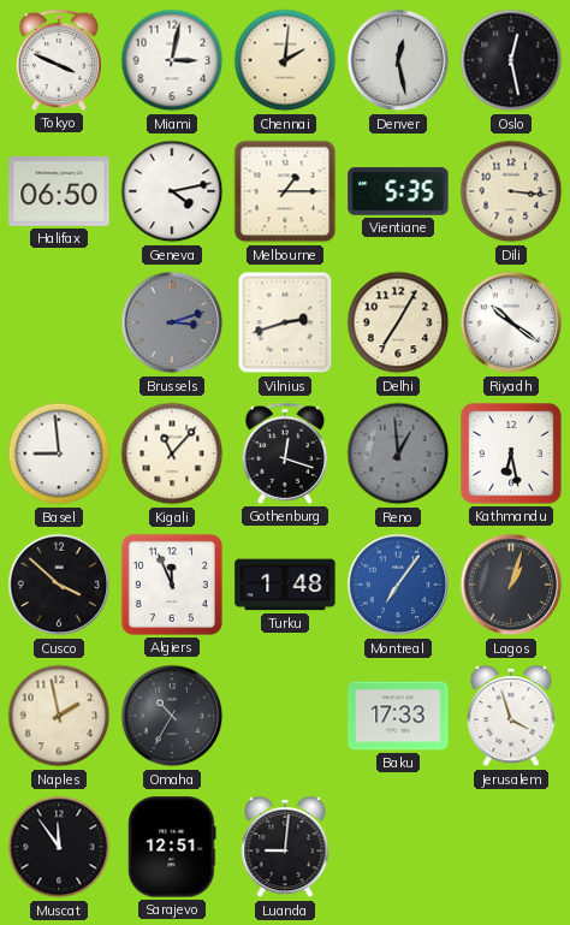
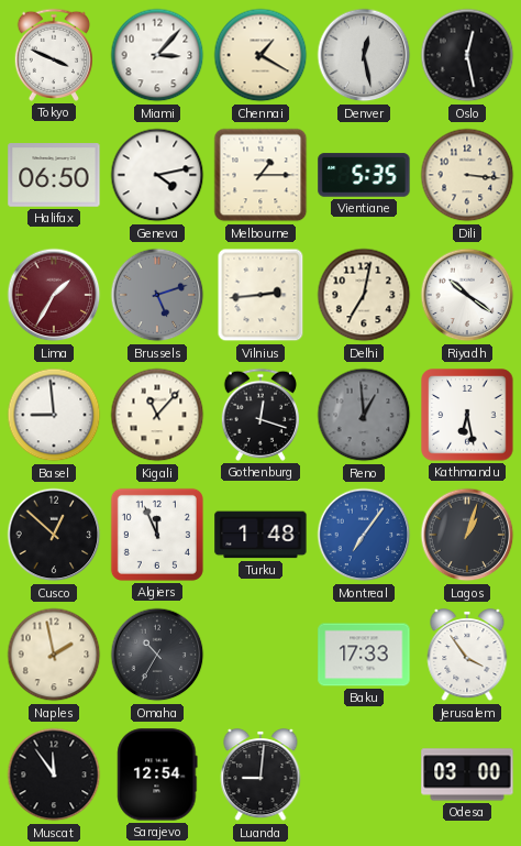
Miami: 3:02 -> 3:07 (157, 55)
Chennai: 2:01 -> 1:20 (260, 55)
Lima: none -> 1:35 (54, 295)
Brussels: 3:12 -> 5:12 (157, 295)
Vilnius: 2:42 -> 2:44 (260, 295)
Delhi: 7:05 -> 7:02 (364, 295)
Cusco: 3:52 -> 12:52 (54, 535)
Jerusalem: 3:57 -> 3:54 (467, 656)
Sarajevo: 12:51 -> 12:54 (157, 774)
Odesa: none -> 03:00 (467, 774)
